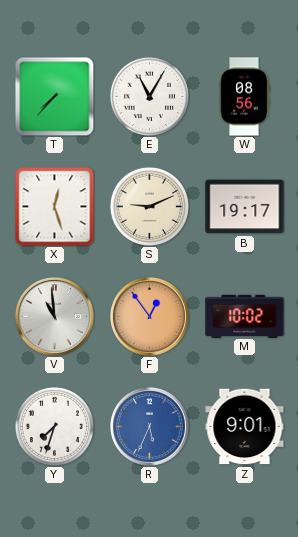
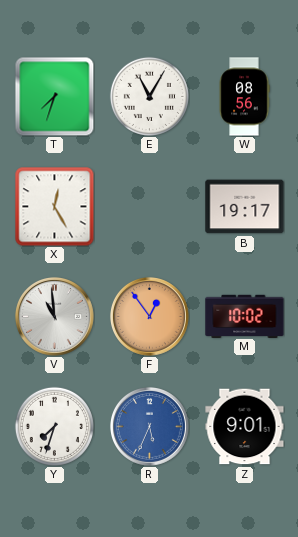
T: 7:37 -> 7:33 (54, 96)
X: 12:27 -> 12:25 (55, 207)
S: 9:11 -> none (149, 206)
